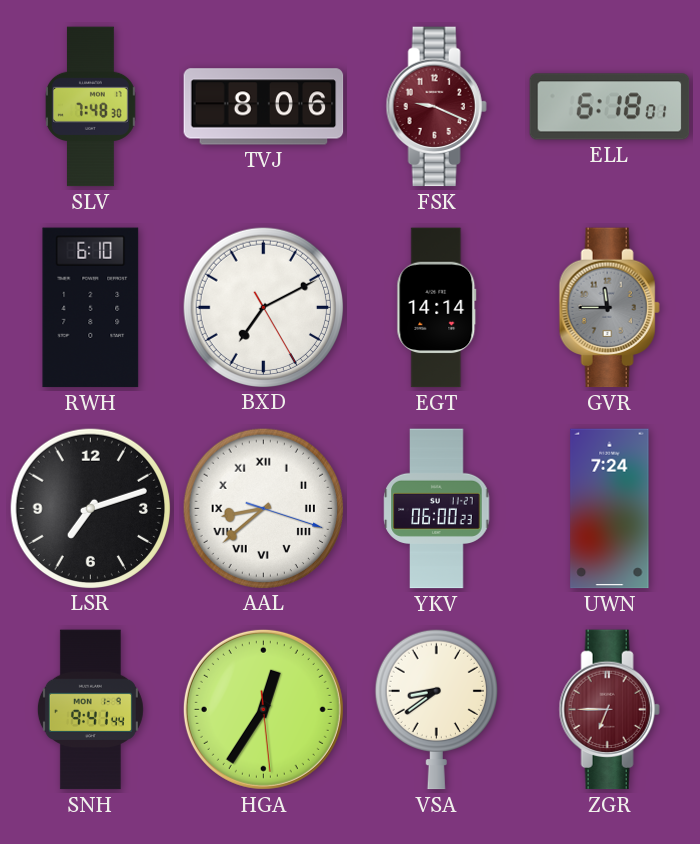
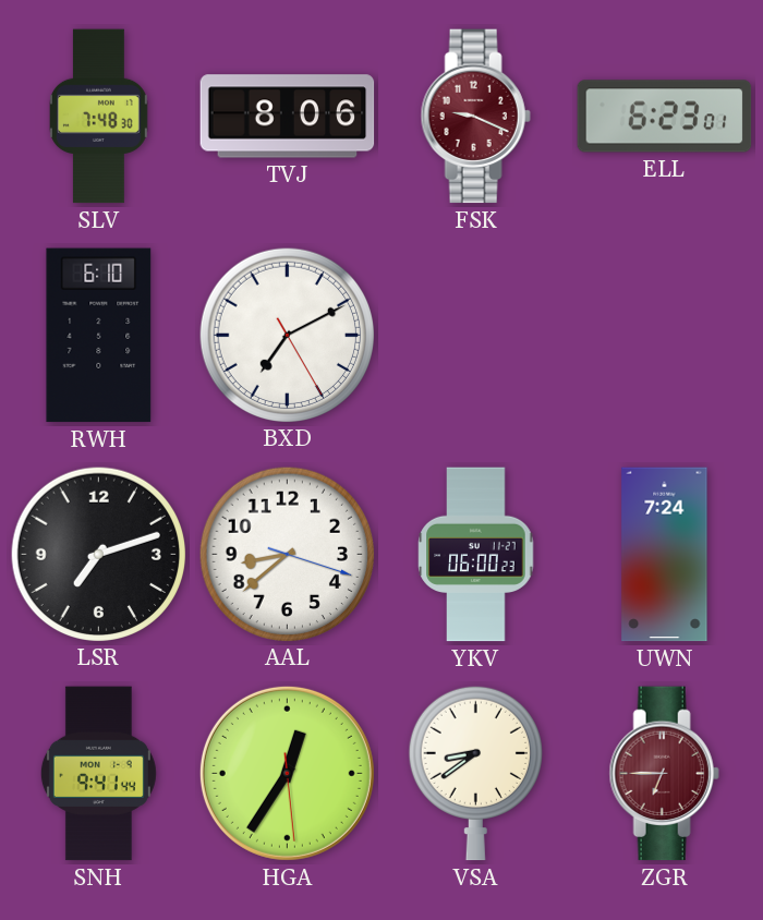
ELL: 6:18 -> 6:23 (665, 117)
EGT: 14:14 -> none (437, 308)
GVR: 11:45 -> none (609, 308)
AAL numerals: Roman -> Arabic (287, 554)
